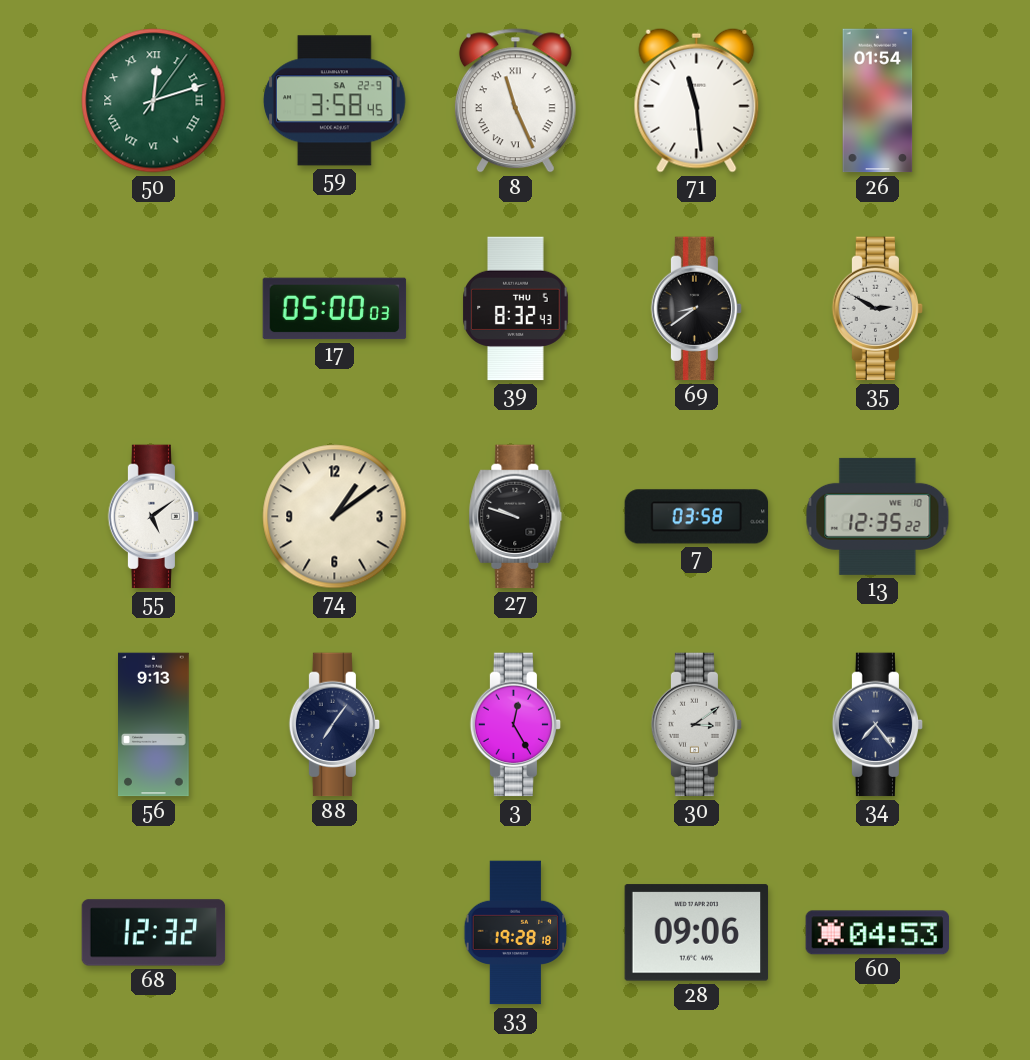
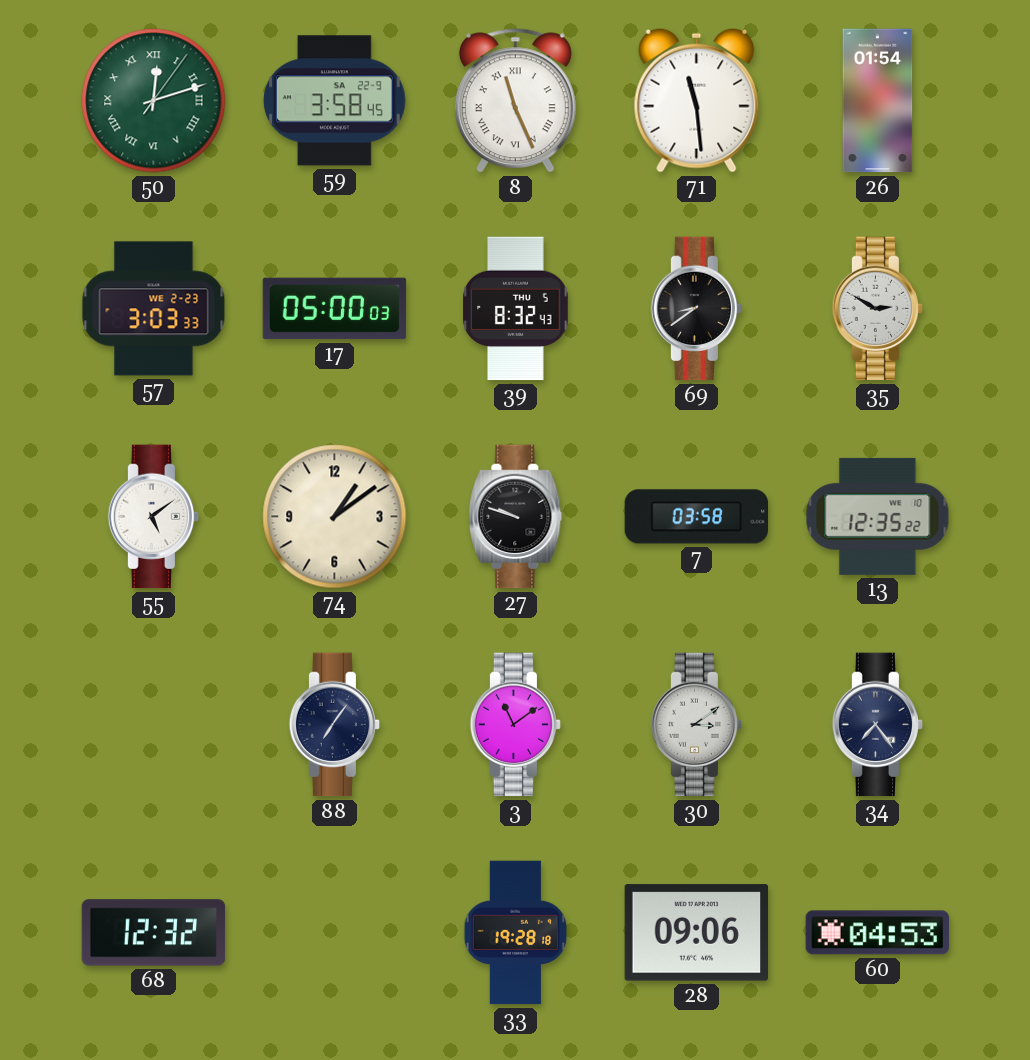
57: none -> 3:03 (154, 309)
56: 9:13 -> none (154, 725)
3: 12:25 -> 11:09 (516, 725)
